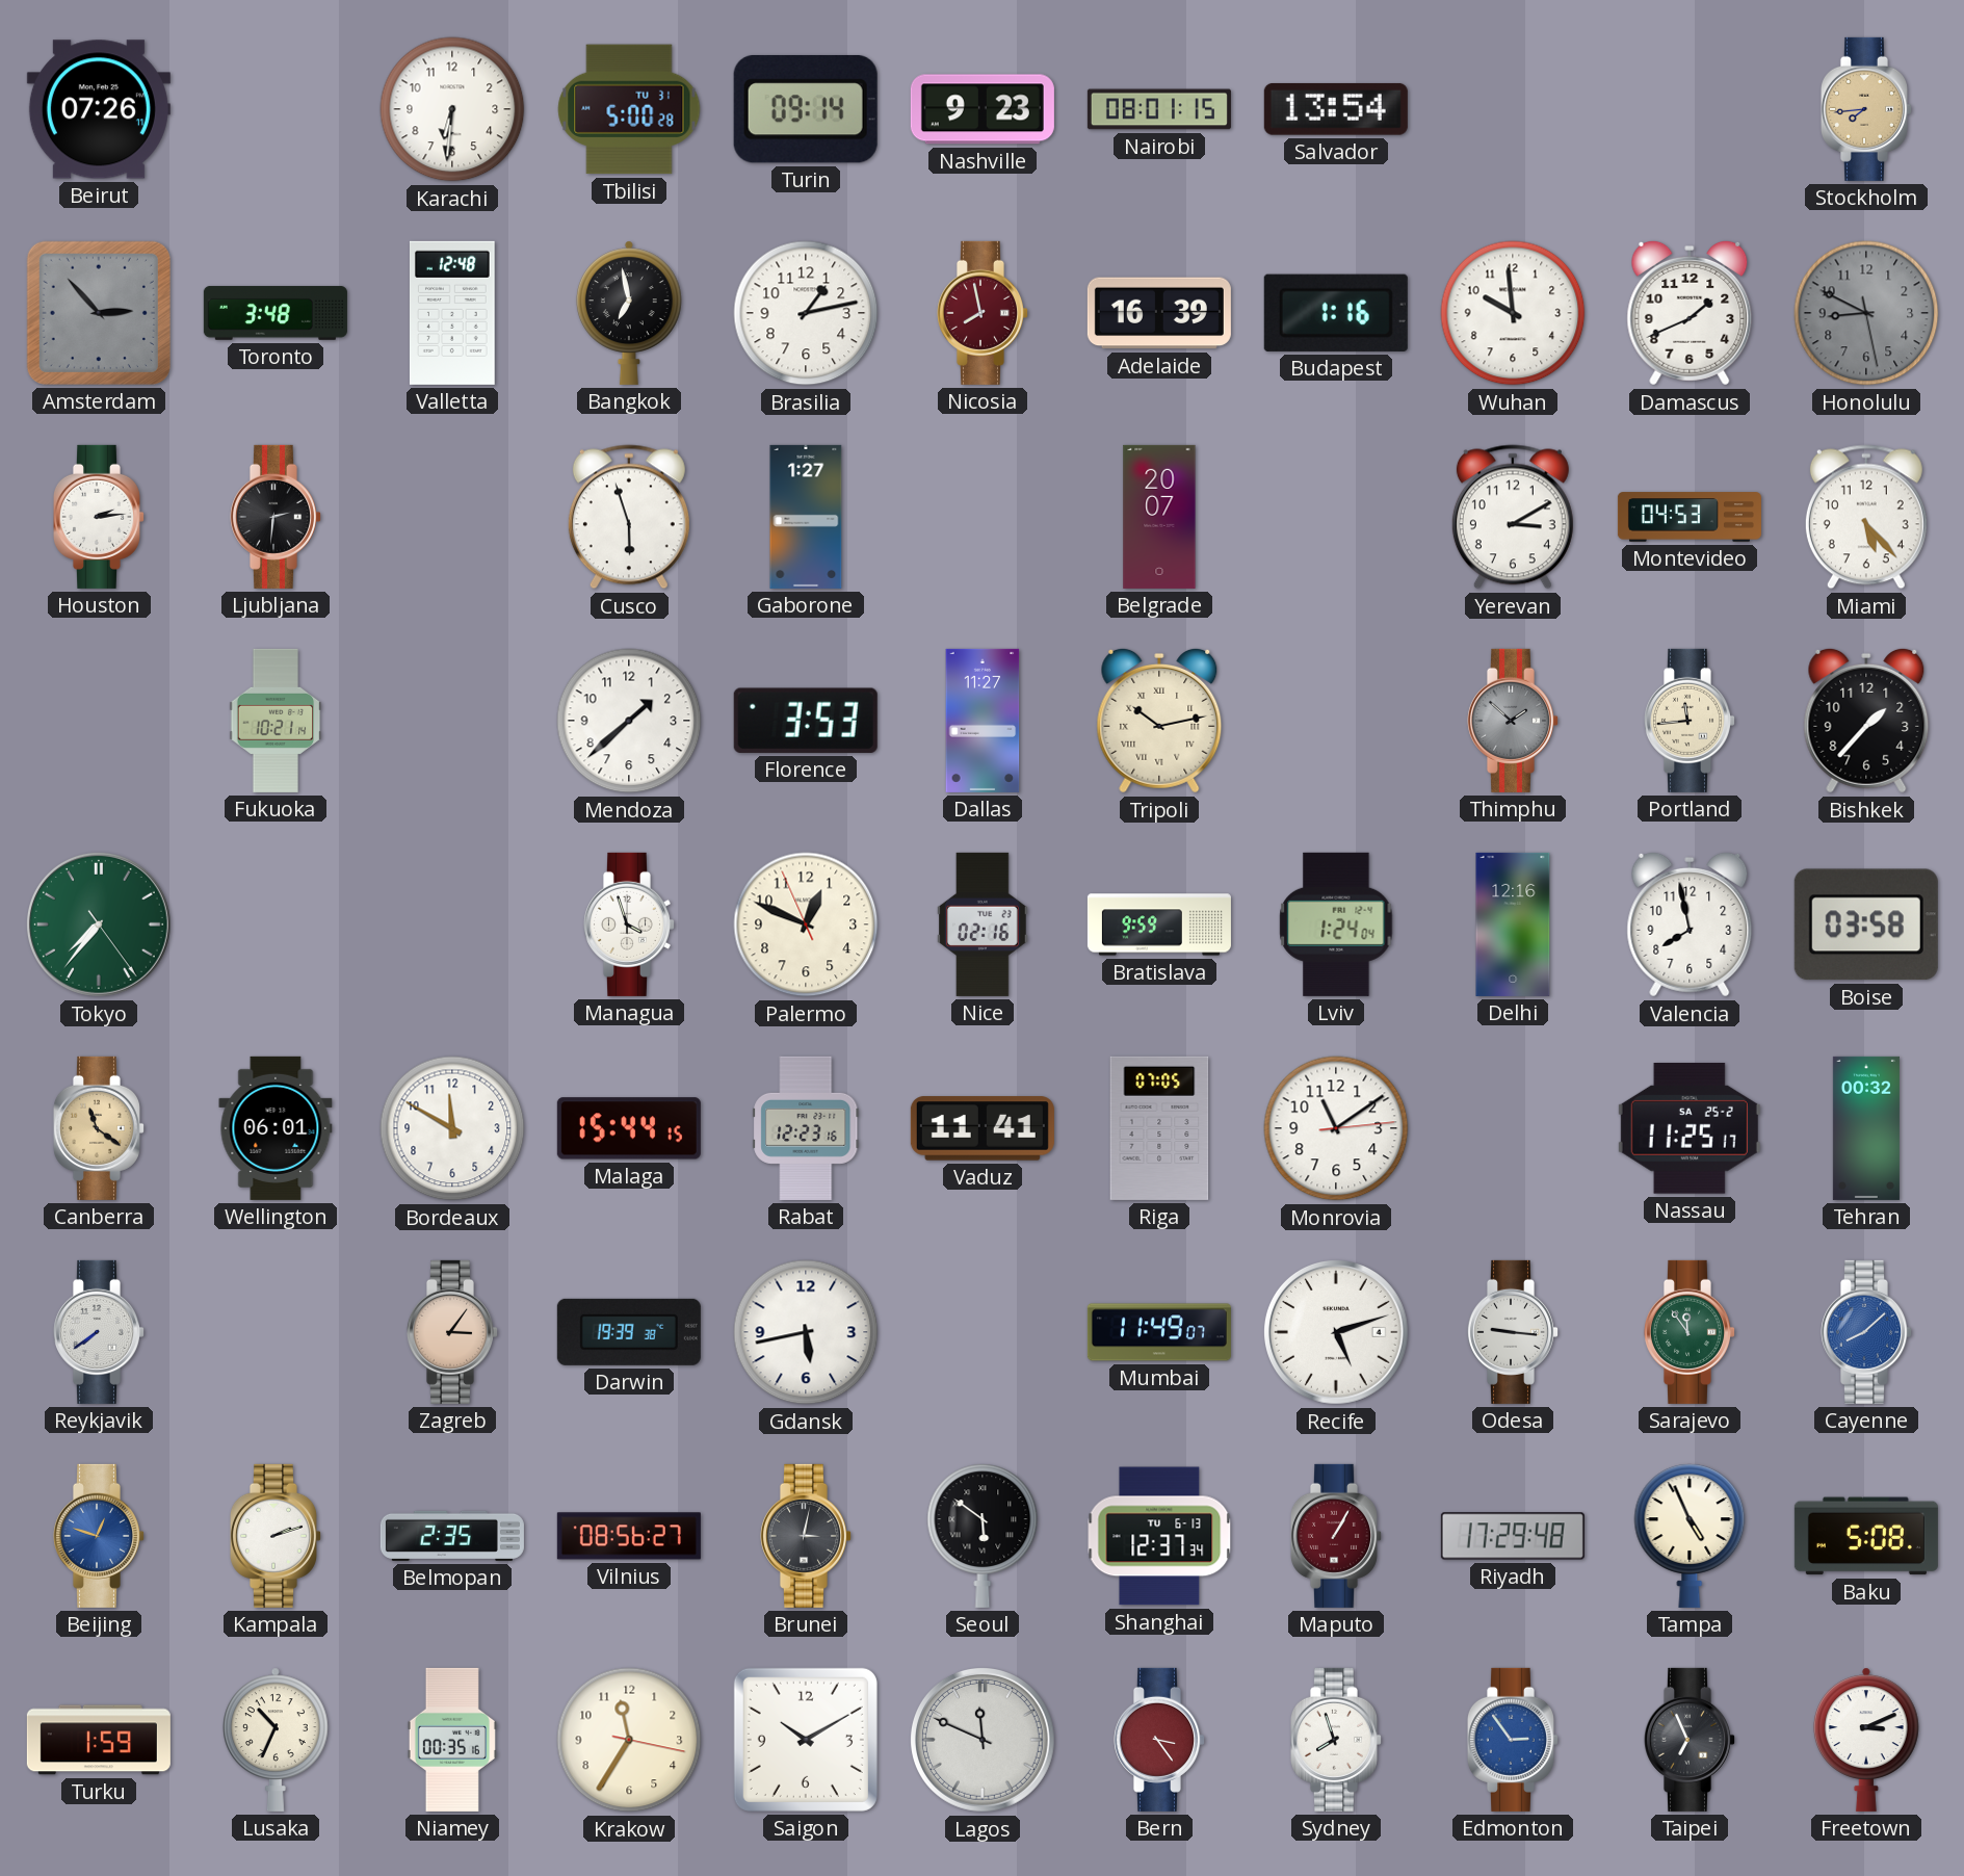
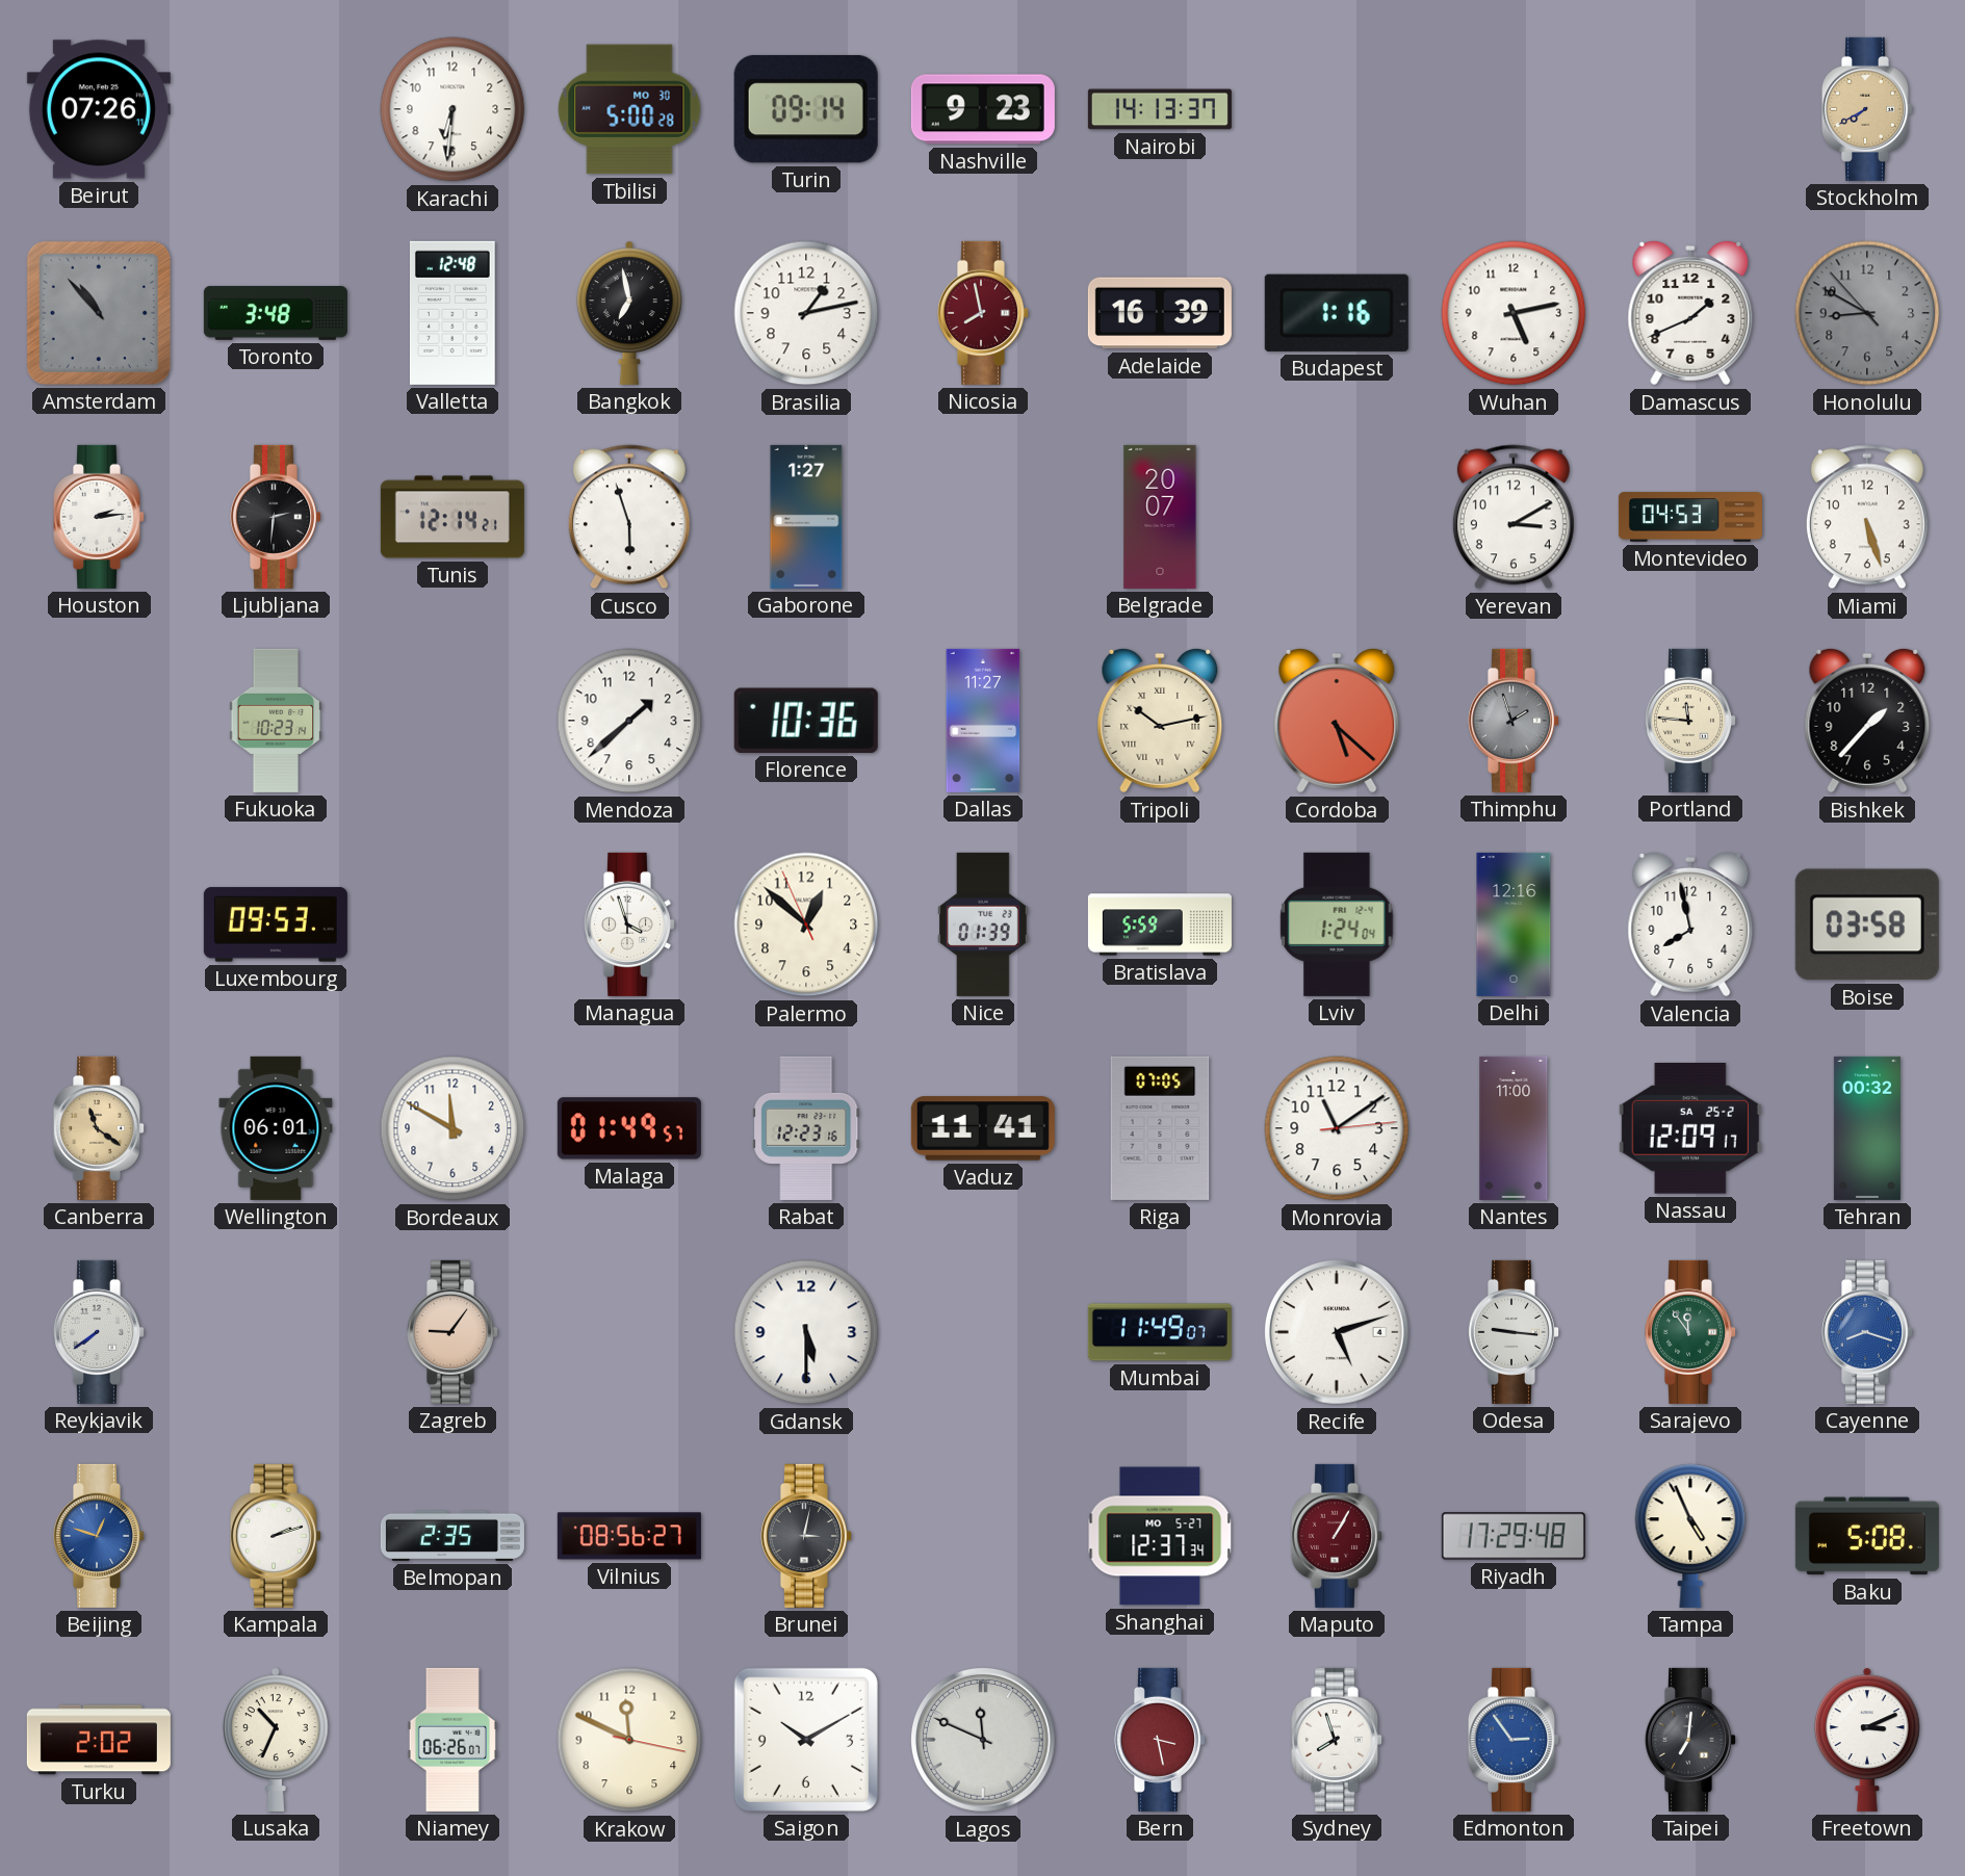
Tbilisi date: TU 31 -> MO 30 (629, 109)
Nairobi: 08:01 -> 14:13 (1160, 109)
Salvador: 13:54 -> none (1336, 109)
Stockholm: 7:44 -> 7:40 (1866, 109)
Amsterdam: 2:53 -> 10:53 (99, 313)
Wuhan: 9:59 -> 5:13 (1514, 313)
Honolulu: 8:49:28 -> 8:49:53 (1867, 313)
Tunis: none -> 12:14 (453, 517)
Miami: 5:23 -> 5:27 (1867, 517)
Fukuoka: 10:21 -> 10:23 (276, 721)
Florence: 3:53 -> 10:36 (806, 721)
Cordoba: none -> 5:22 (1337, 721)
Thimphu: 1:52 -> 1:57 (1512, 721)
Portland: 11:44 -> 11:46 (1689, 721)
Tokyo: 7:36 -> none (99, 924)
Luxembourg: none -> 09:53 (276, 924)
Palermo: 12:48 -> 12:51 (806, 924)
Nice: 02:16 -> 01:39 (984, 924)
Bratislava: 9:59 -> 5:59 (1160, 924)
Malaga: 15:44 -> 01:49 (629, 1128)
Nantes: none -> 11:00 (1514, 1128)
Nassau: 11:25 -> 12:09 (1690, 1128)
Zagreb: 3:06 -> 9:06 (451, 1332)
Darwin: 19:39 -> none (629, 1332)
Gdansk: 5:43 -> 5:30 (806, 1332)
Cayenne: 8:08 -> 8:18 (1866, 1332)
Seoul: 5:51 -> none (983, 1536)
Shanghai date: TU 6-13 -> MO 5-27 (1160, 1536)
Turku: 1:59 -> 2:02 (99, 1740)
Niamey: 00:35 -> 06:26 (453, 1740)
Krakow: 11:35 -> 11:49 (629, 1740)
Bern: 3:24 -> 3:28 (1159, 1740)
Taipei: 6:56 -> 7:01 (1689, 1740)
